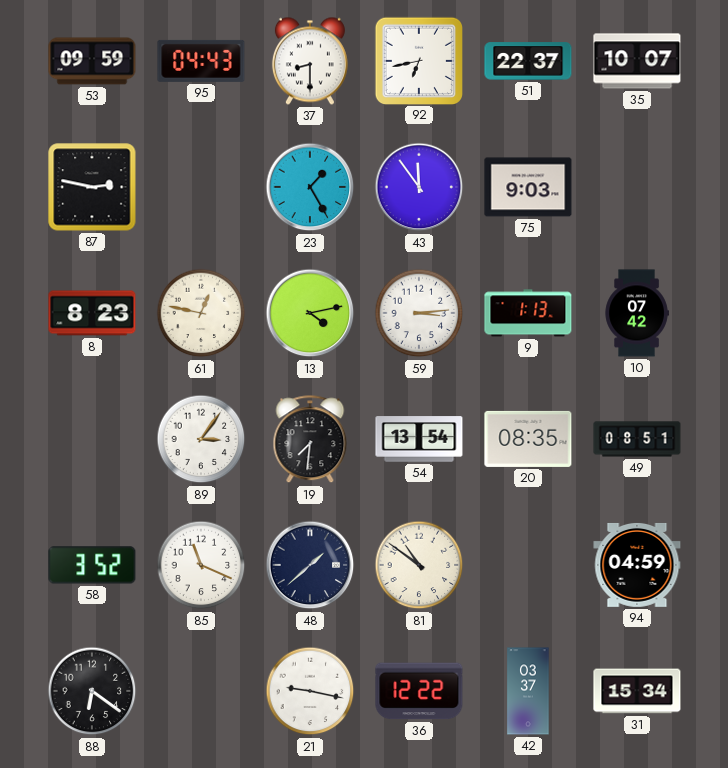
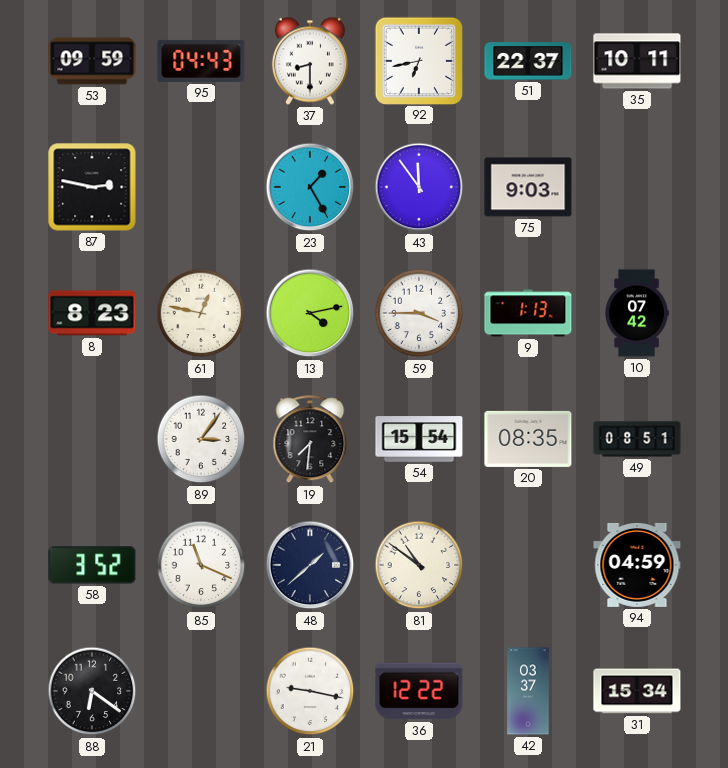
35: 10:07 -> 10:11 (637, 61)
59: 3:14 -> 3:45 (419, 313)
54: 13:54 -> 15:54 (419, 439)
